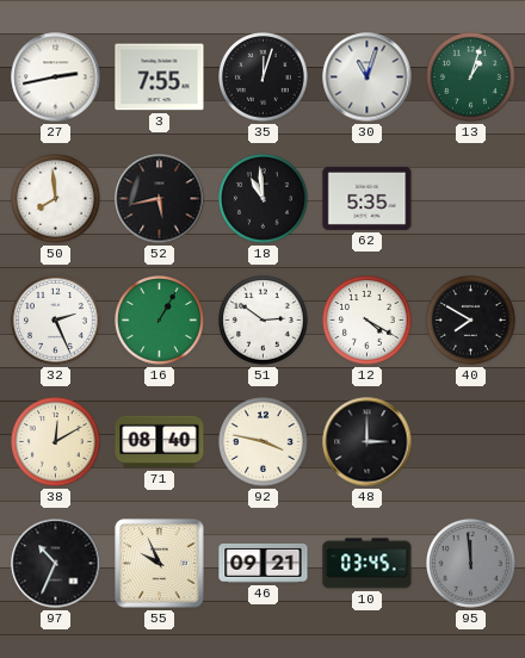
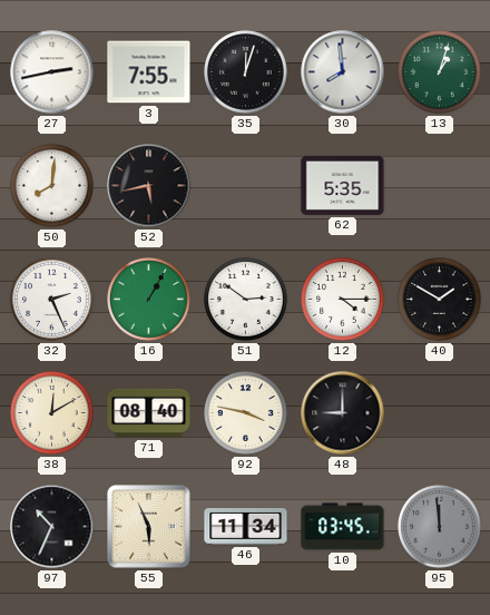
30: 11:03 -> 7:59 (343, 72)
50: 7:59 -> 8:01 (52, 186)
18: 10:59 -> none (264, 199)
12: 4:20 -> 4:15 (343, 300)
40: 7:50 -> 1:50 (440, 300)
48: 3:00 -> 9:00 (343, 413)
55: 9:56 -> 5:56 (149, 527)
46: 09:21 -> 11:34 (246, 526)
